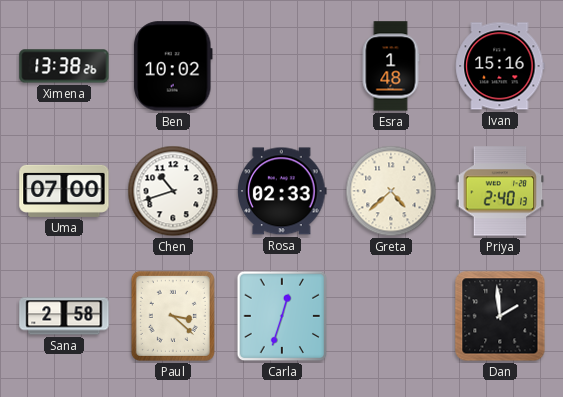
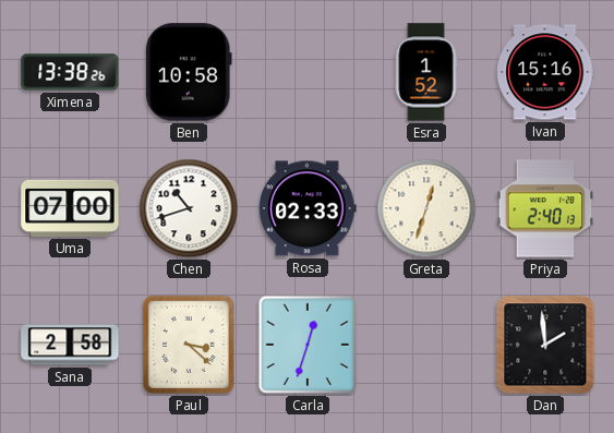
Ben: 10:02 -> 10:58 (189, 72)
Esra: 1:48 -> 1:52 (426, 72)
Greta: 4:38 -> 12:33 (426, 208)
